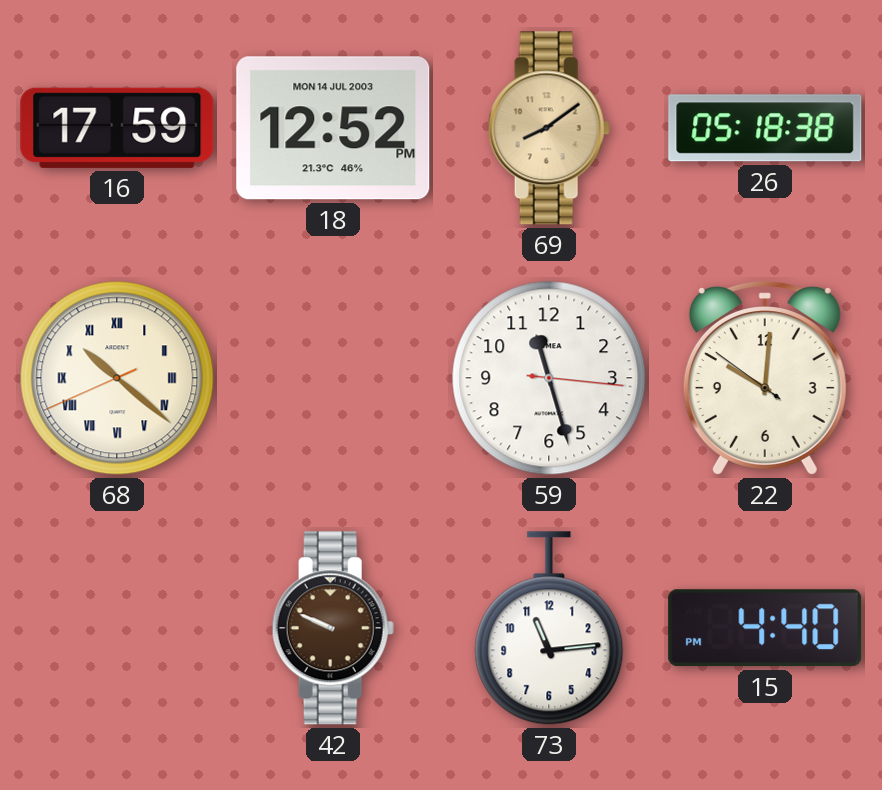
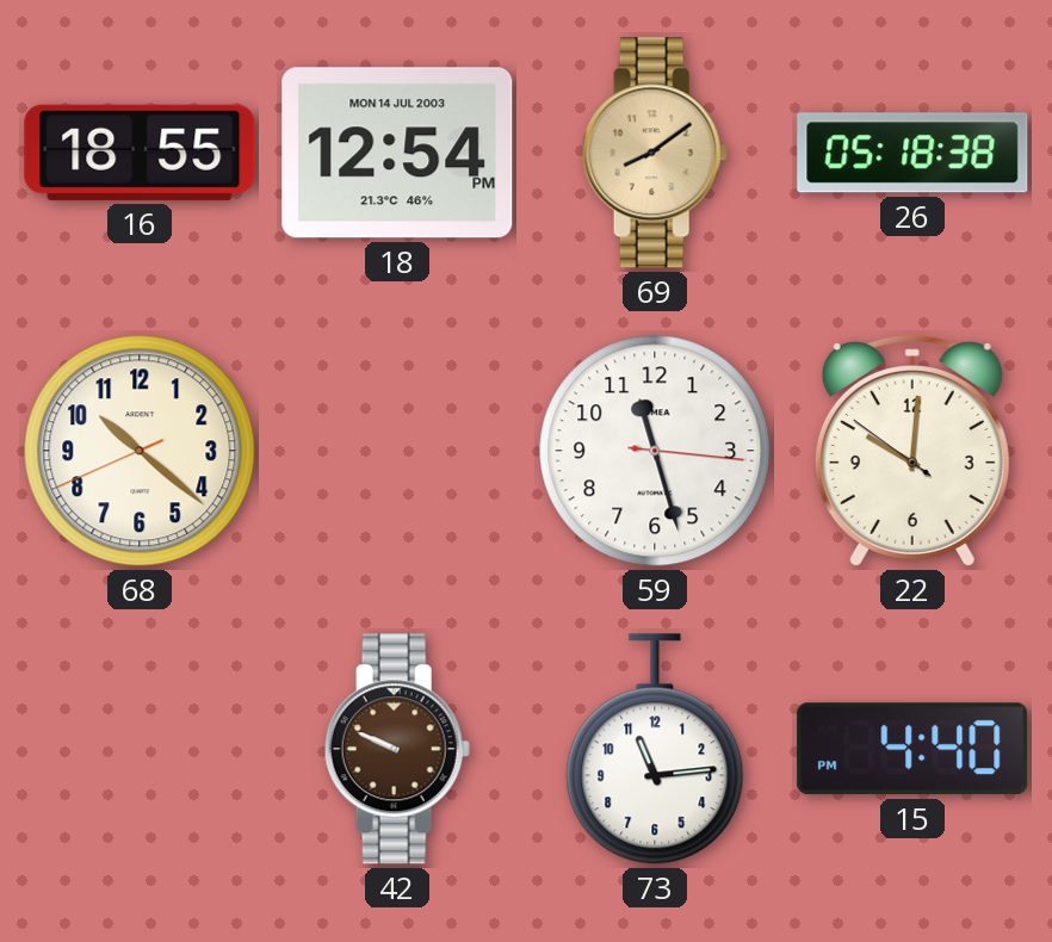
16: 17:59 -> 18:55 (140, 153)
18: 12:52 -> 12:54 (397, 153)
68 numerals: Roman -> Arabic (140, 451)
